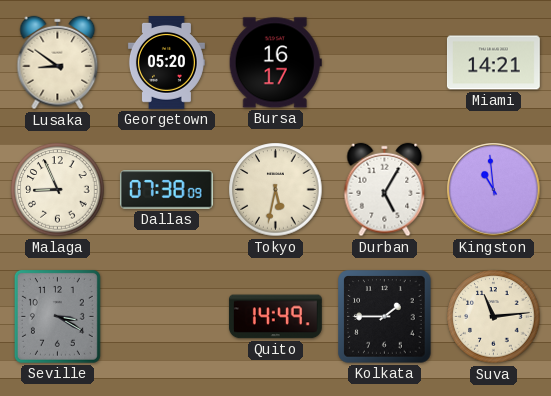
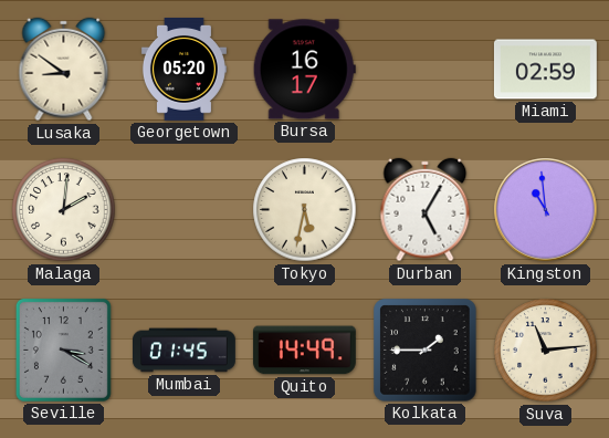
Miami: 14:21 -> 02:59 (545, 70)
Malaga: 8:56 -> 2:01 (64, 210)
Dallas: 07:38 -> none (166, 190)
Mumbai: none -> 01:45 (185, 351)
